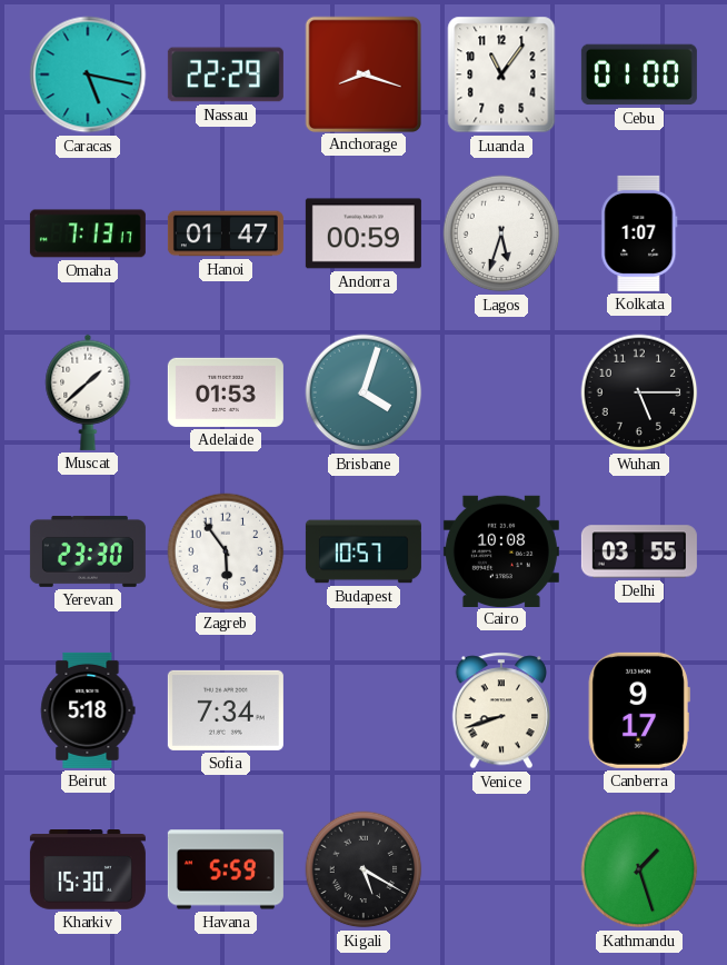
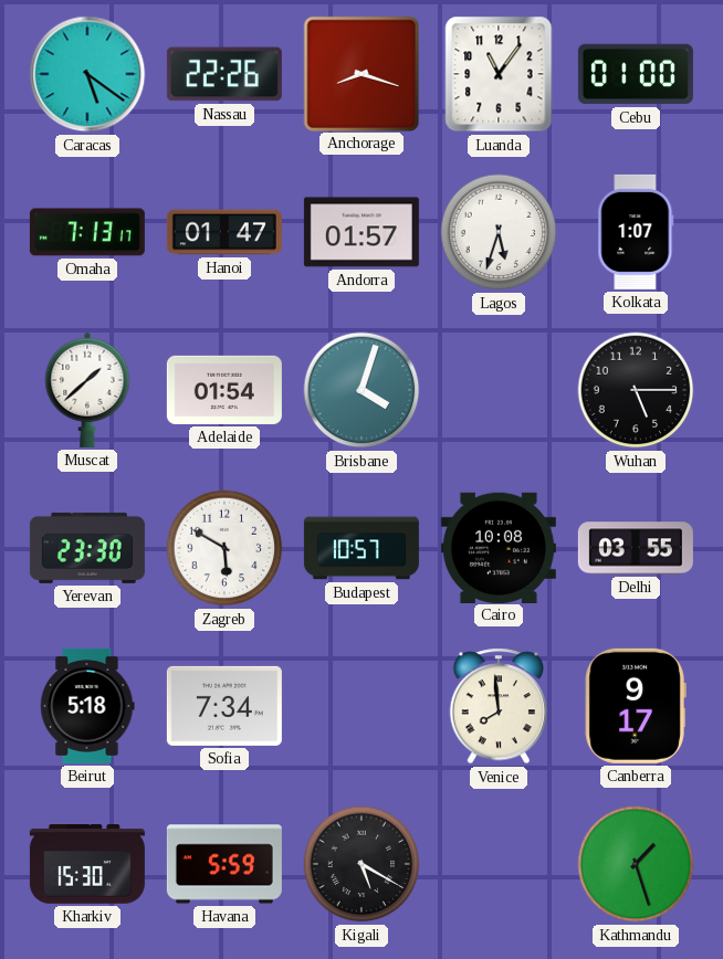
Caracas: 5:17 -> 5:21 (87, 74)
Nassau: 22:29 -> 22:26 (224, 74)
Andorra: 00:59 -> 01:57 (361, 232)
Adelaide: 01:53 -> 01:54 (224, 390)
Zagreb: 5:54 -> 5:50 (224, 548)
Venice: 8:42 -> 7:59 (499, 706)
